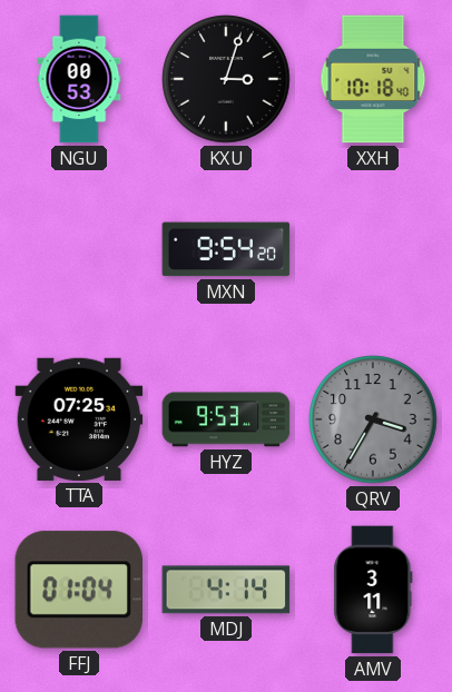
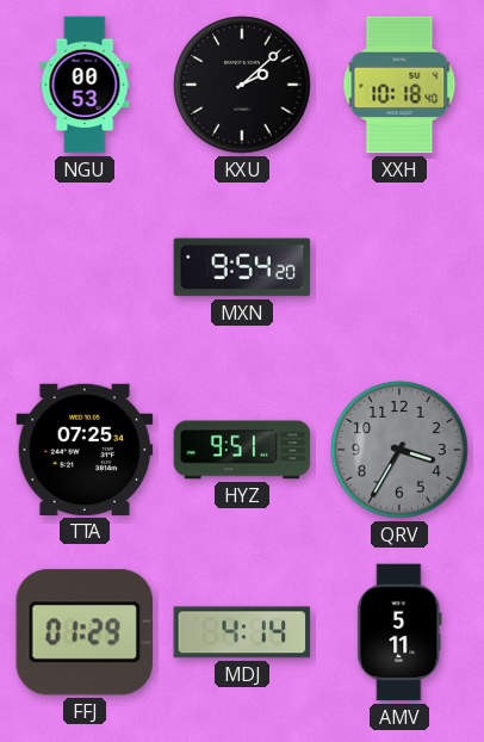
KXU: 3:03 -> 2:08 (242, 85)
HYZ: 9:53 -> 9:51 (242, 450)
FFJ: 01:04 -> 01:29 (83, 632)
AMV: 3:11 -> 5:11 (399, 632)
